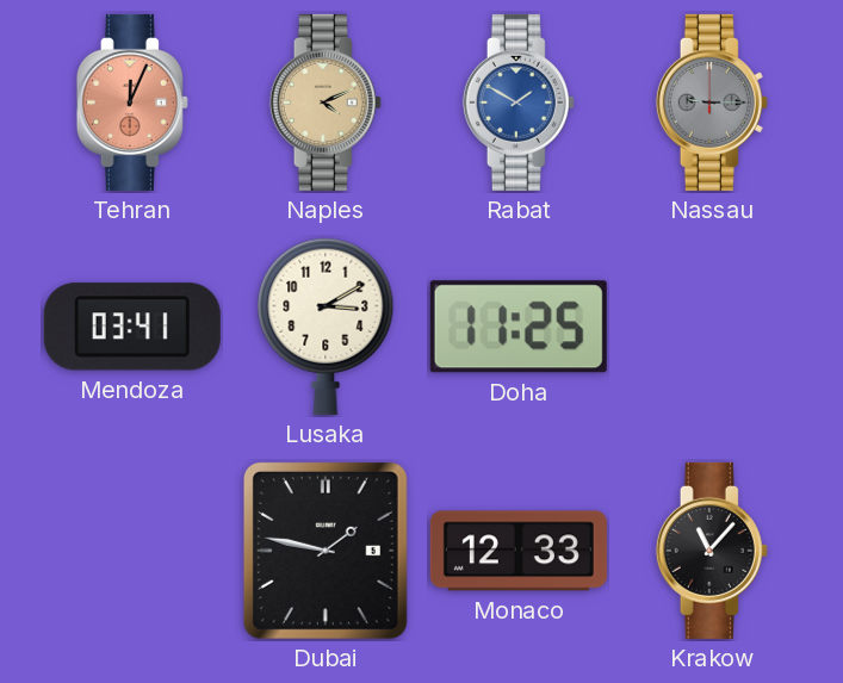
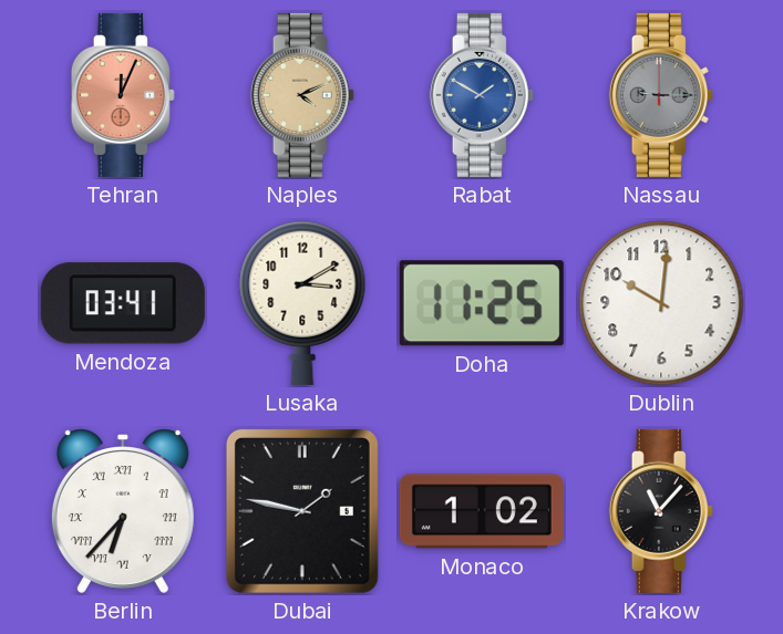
Dublin: none -> 10:01 (661, 303)
Berlin: none -> 6:37 (123, 511)
Monaco: 12:33 -> 1:02 (482, 511)
